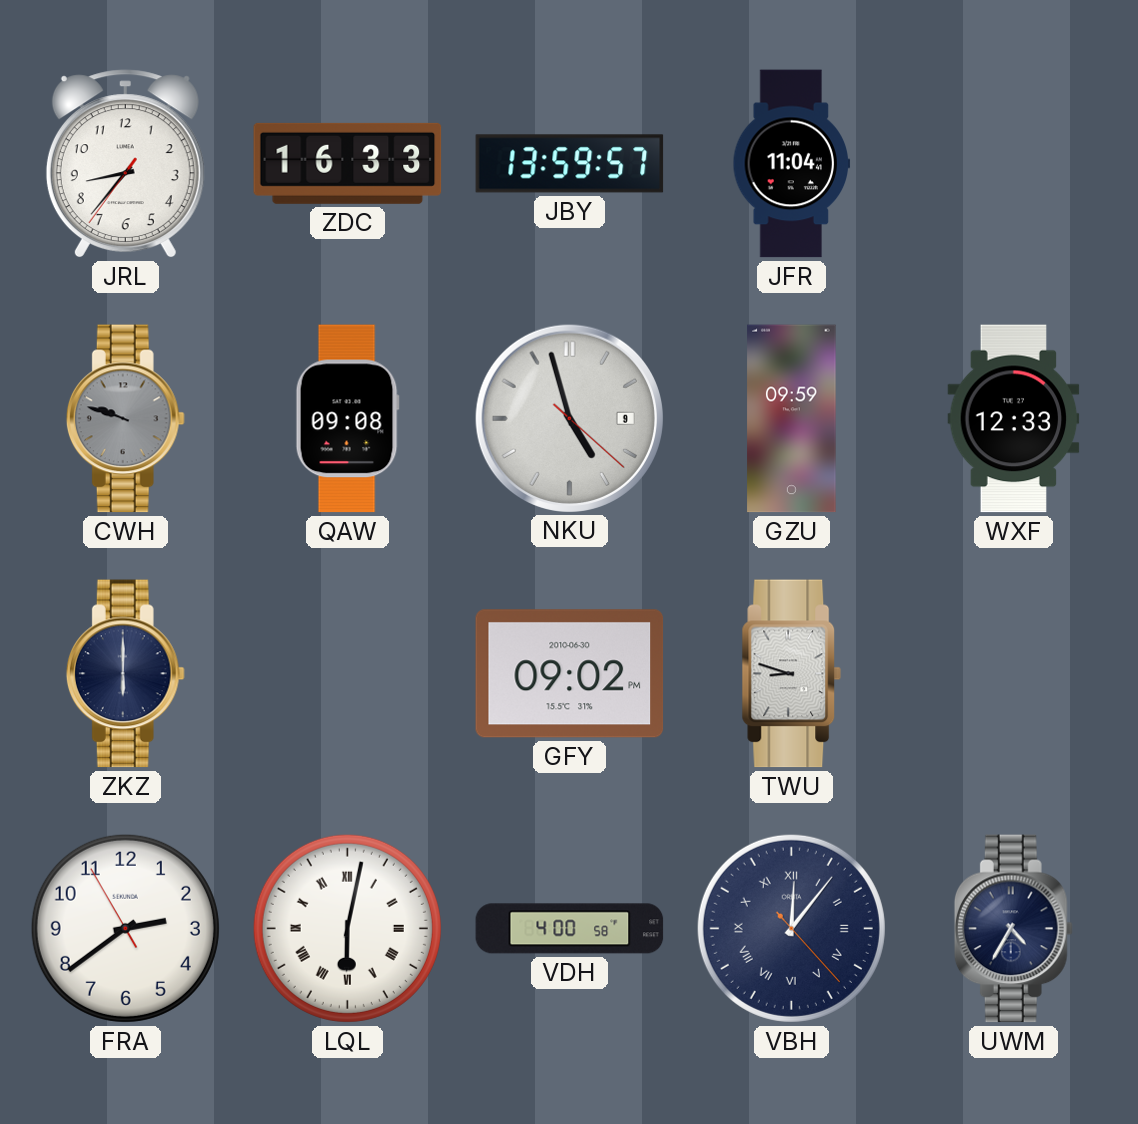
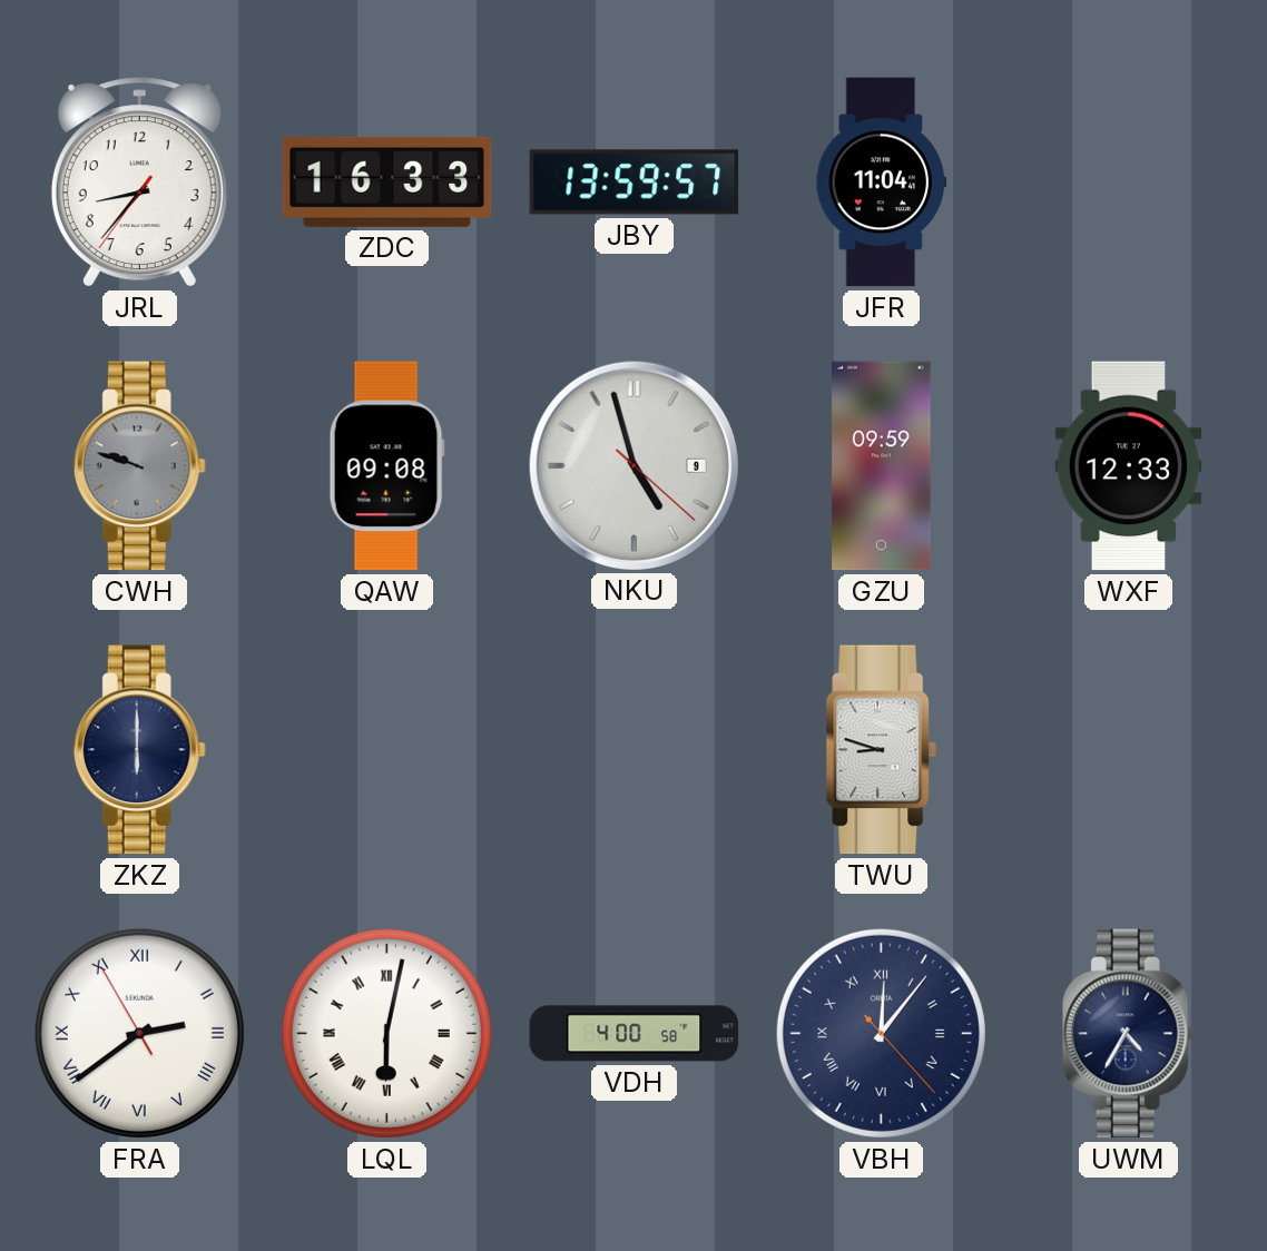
GFY: 09:02 -> none (570, 674)
FRA numerals: Arabic -> Roman (139, 1033)
